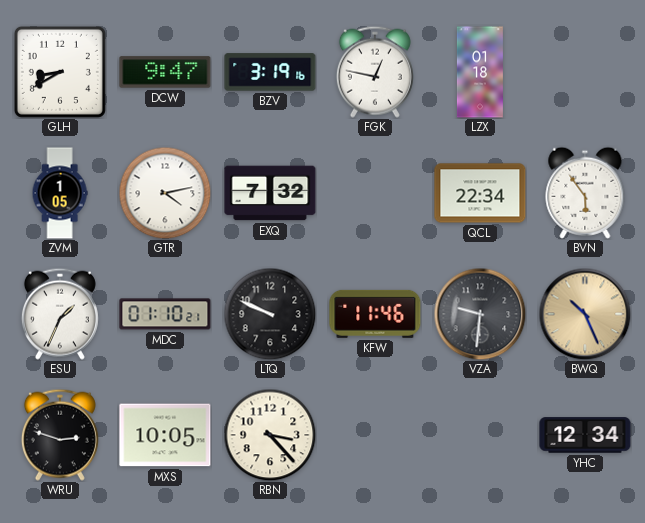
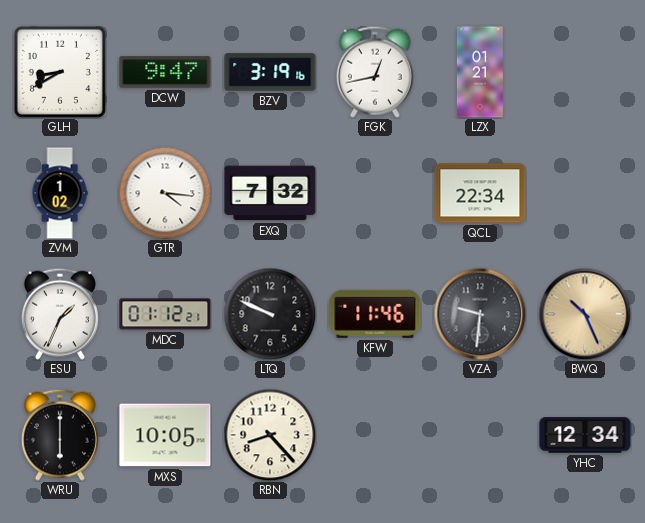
FGK: 12:47 -> 12:43 (375, 72)
LZX: 01:18 -> 01:21 (480, 72)
ZVM: 1:05 -> 1:02 (60, 193)
GTR: 4:13 -> 4:16 (165, 193)
BVN: 5:54 -> none (585, 193)
MDC: 01:10 -> 01:12 (165, 314)
WRU: 2:48 -> 6:00 (60, 435)
RBN: 3:23 -> 8:23 (270, 435)
